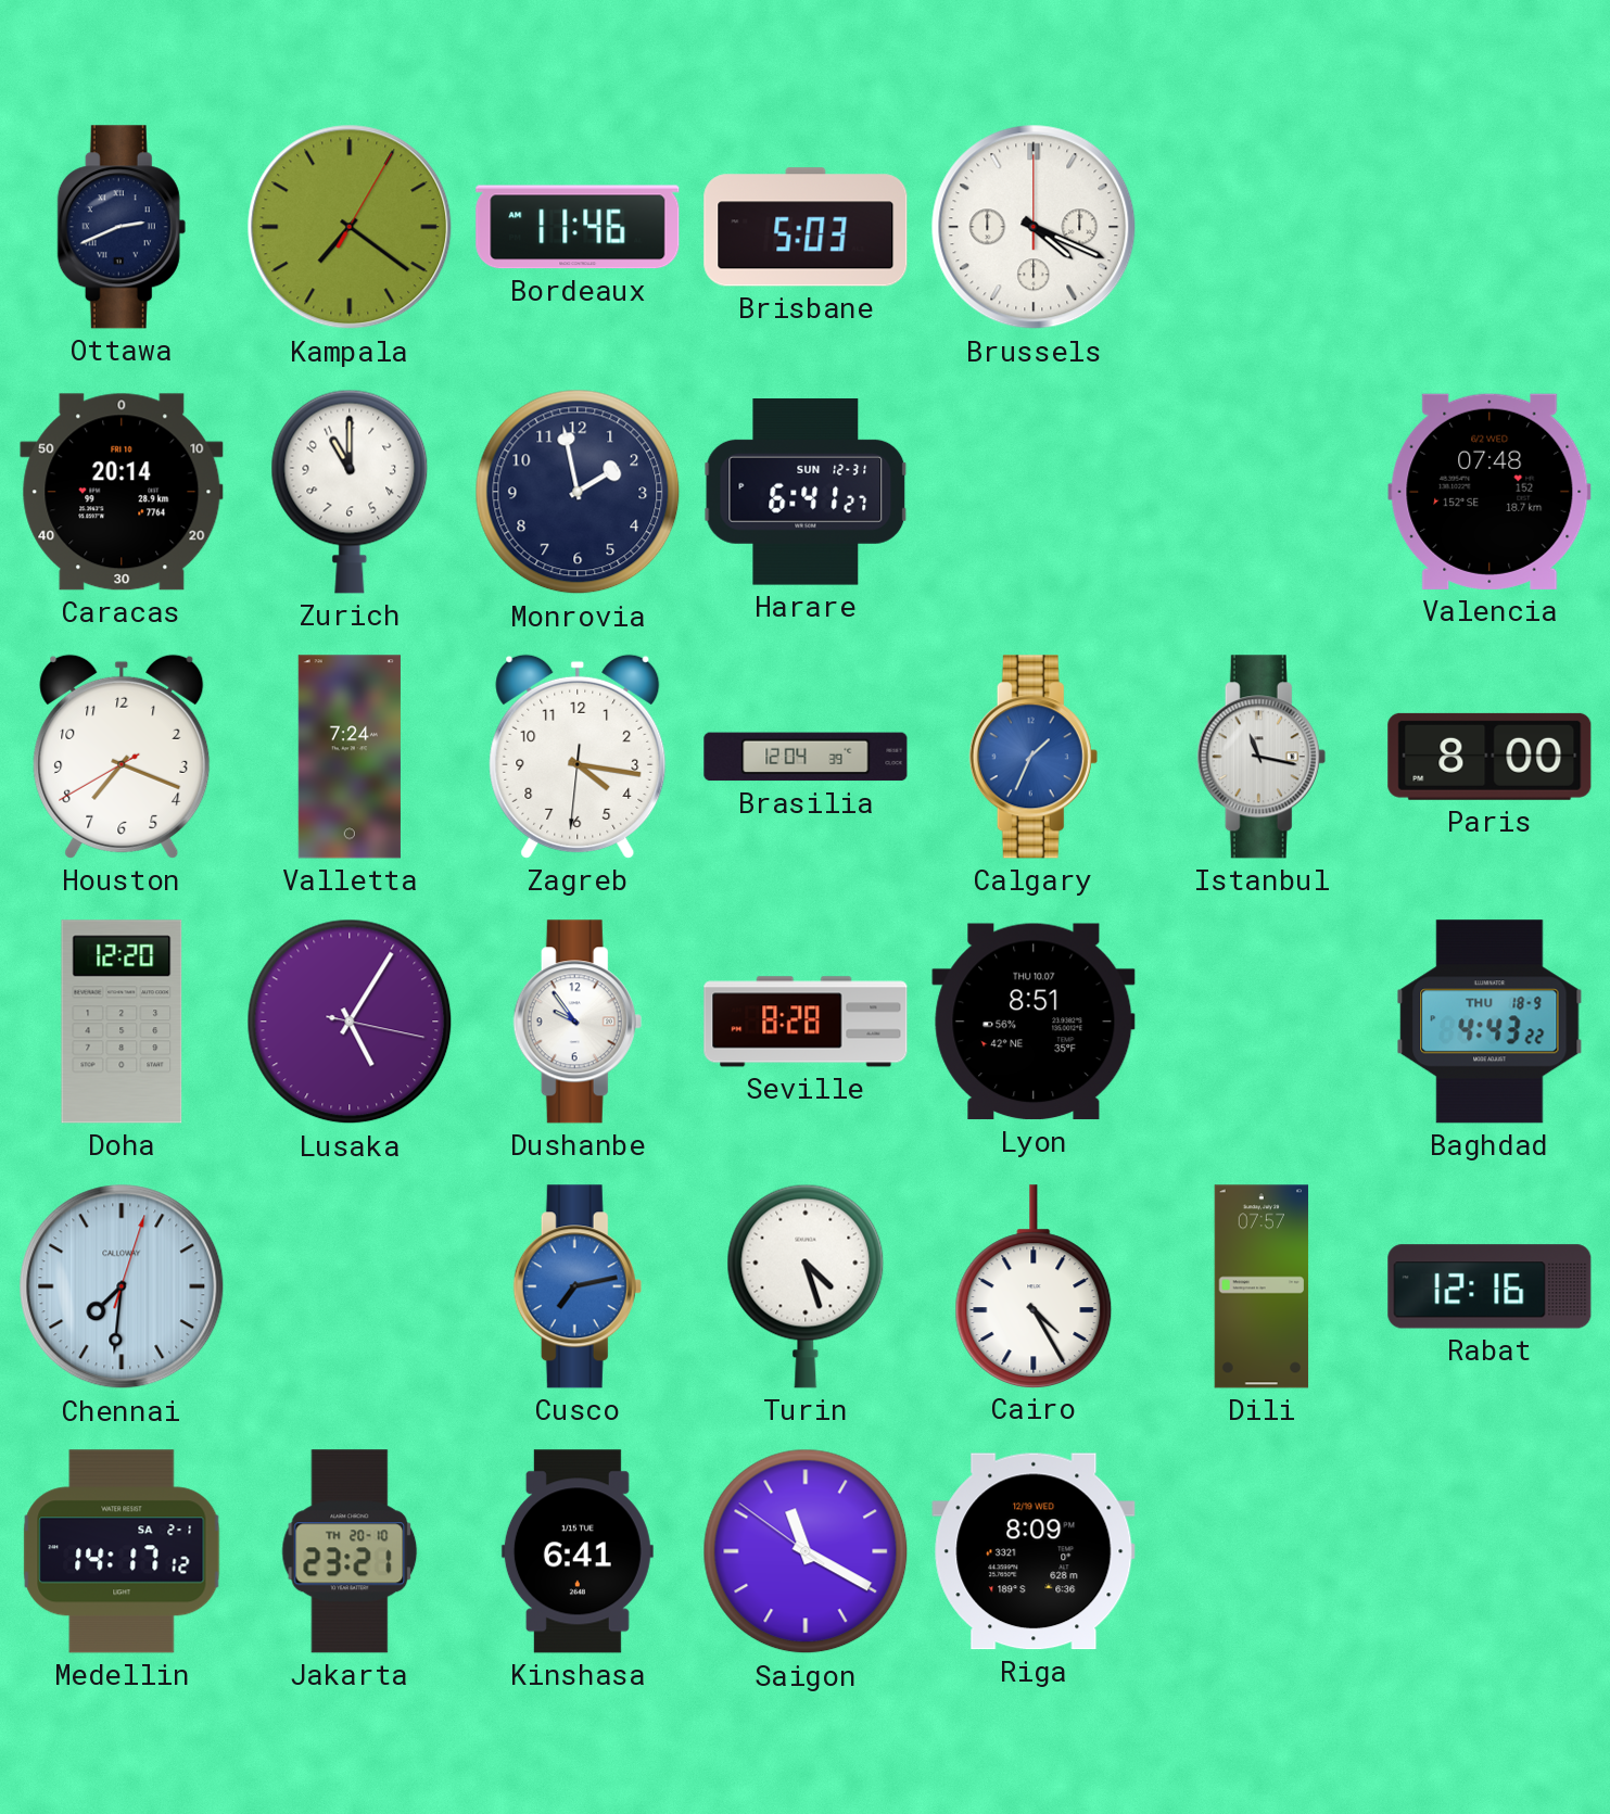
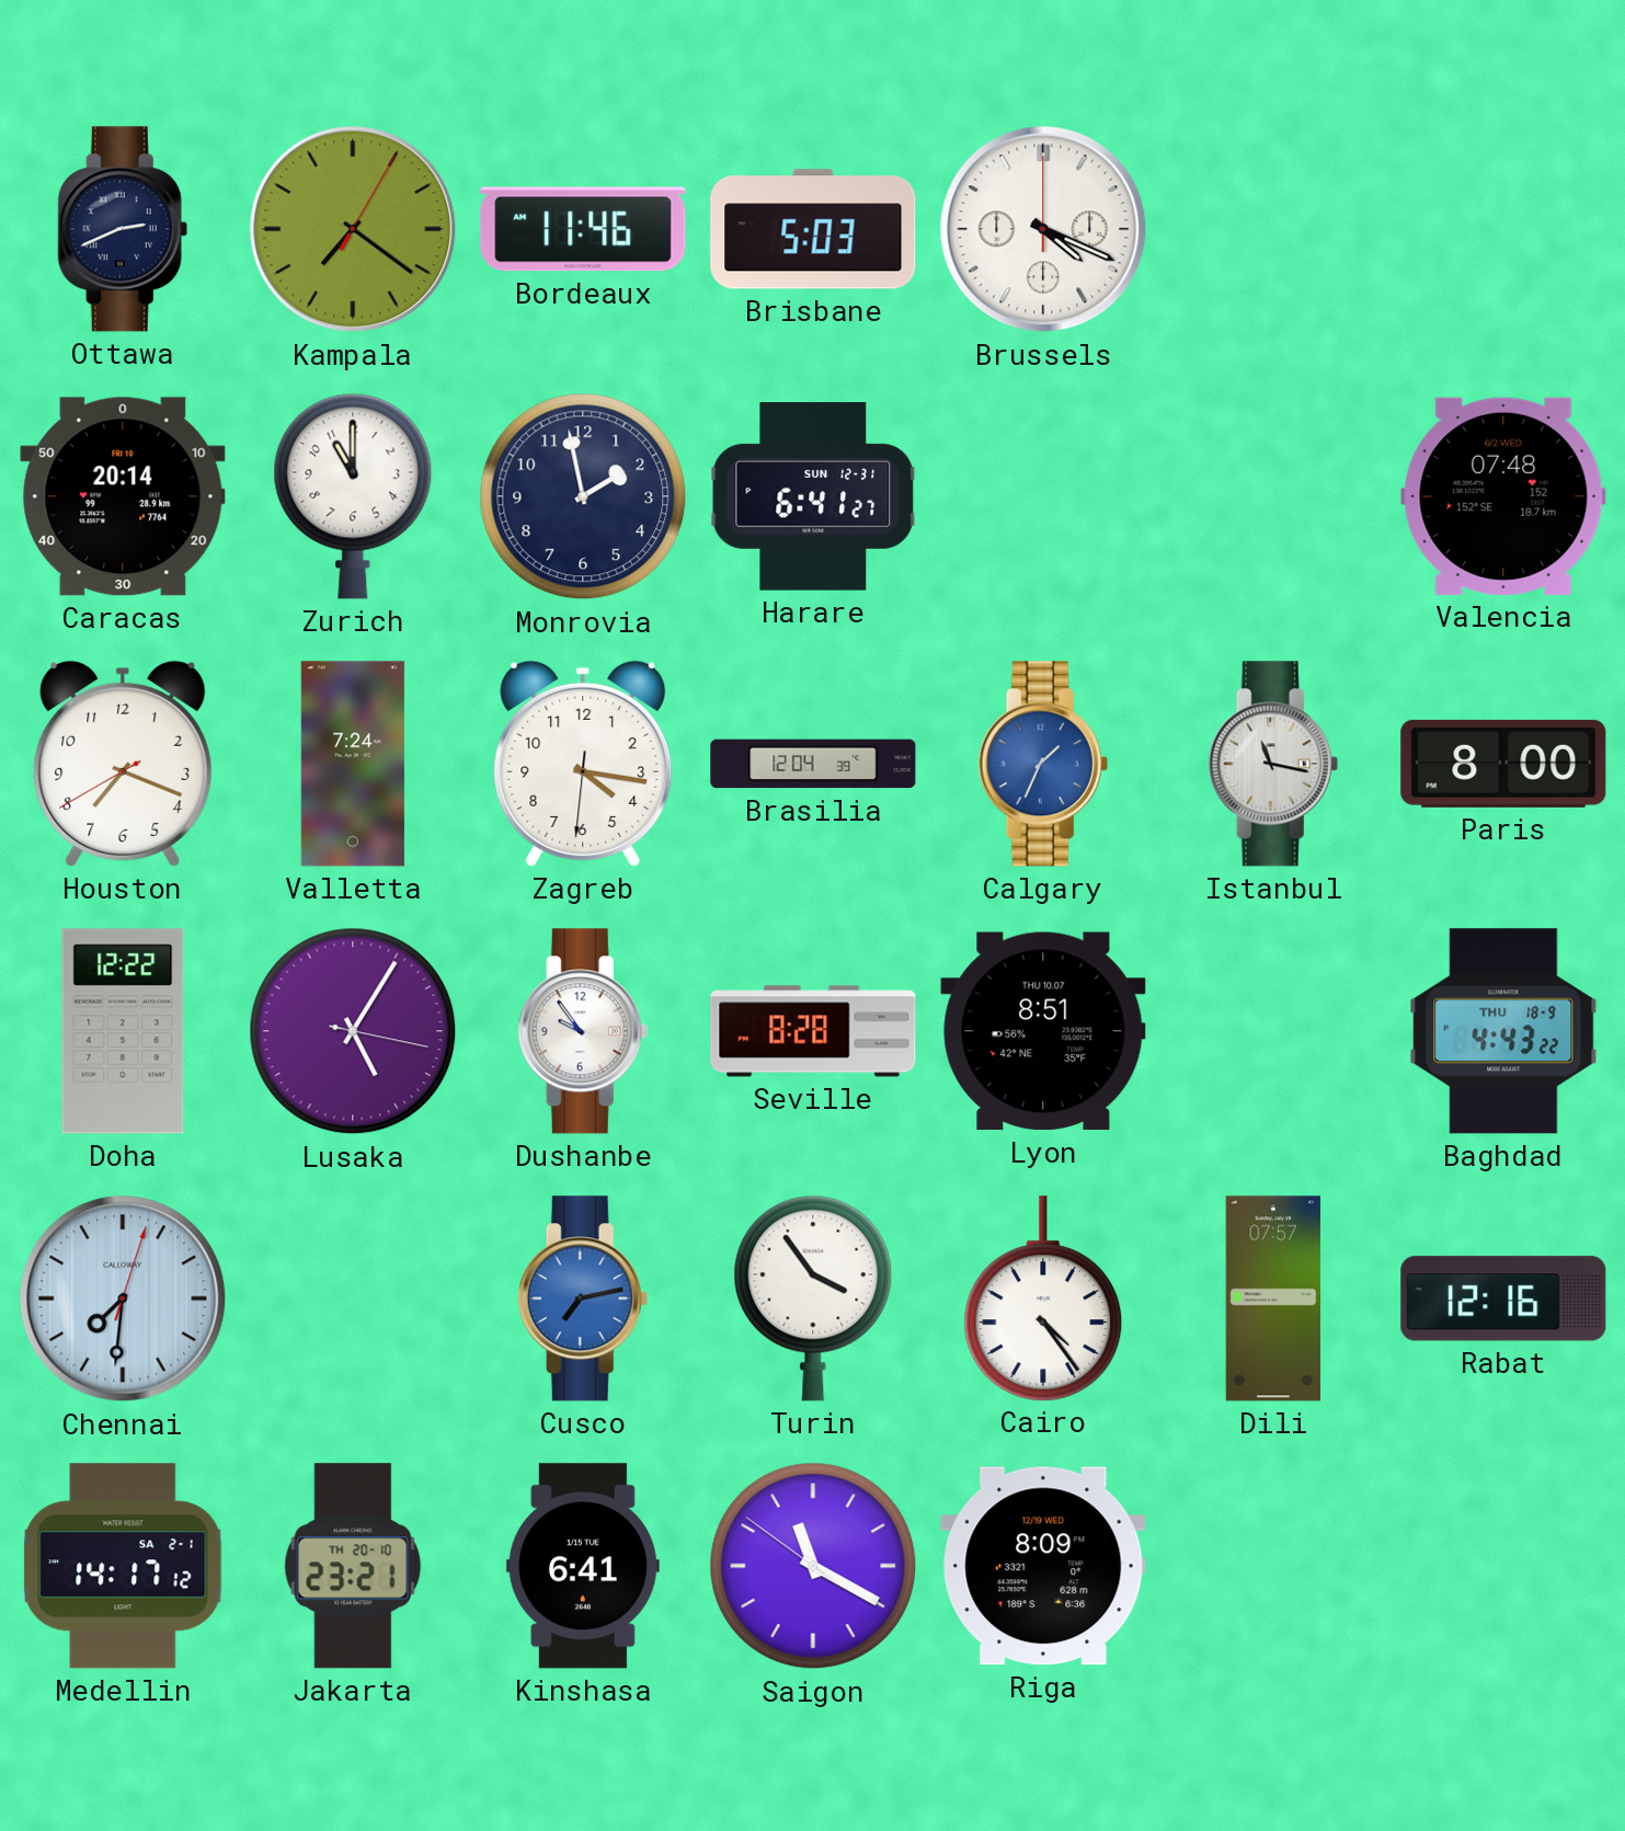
Doha: 12:20 -> 12:22 (123, 1031)
Turin: 4:27 -> 3:54 (813, 1298)
Cairo: 4:25 -> 4:24 (1043, 1298)
